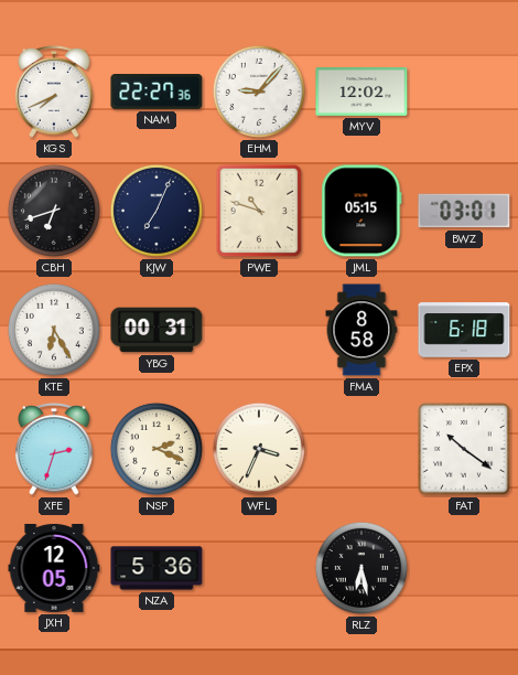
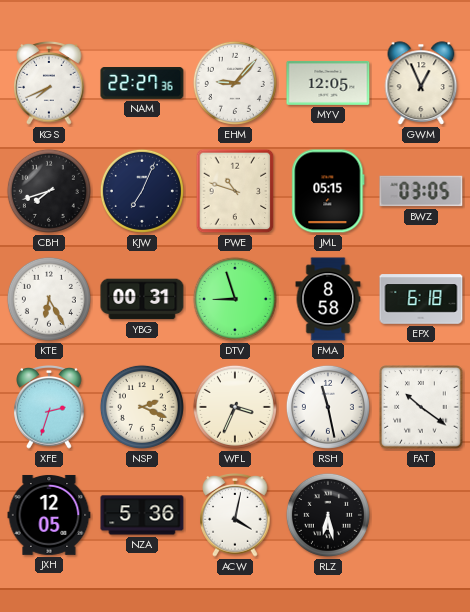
MYV: 12:02 -> 12:05 (328, 83)
GWM: none -> 12:56 (421, 83)
CBH: 6:42 -> 7:42 (49, 191)
BWZ: 03:01 -> 03:05 (421, 191)
DTV: none -> 8:57 (235, 299)
RSH: none -> 11:28 (328, 407)
ACW: none -> 4:02 (235, 516)
